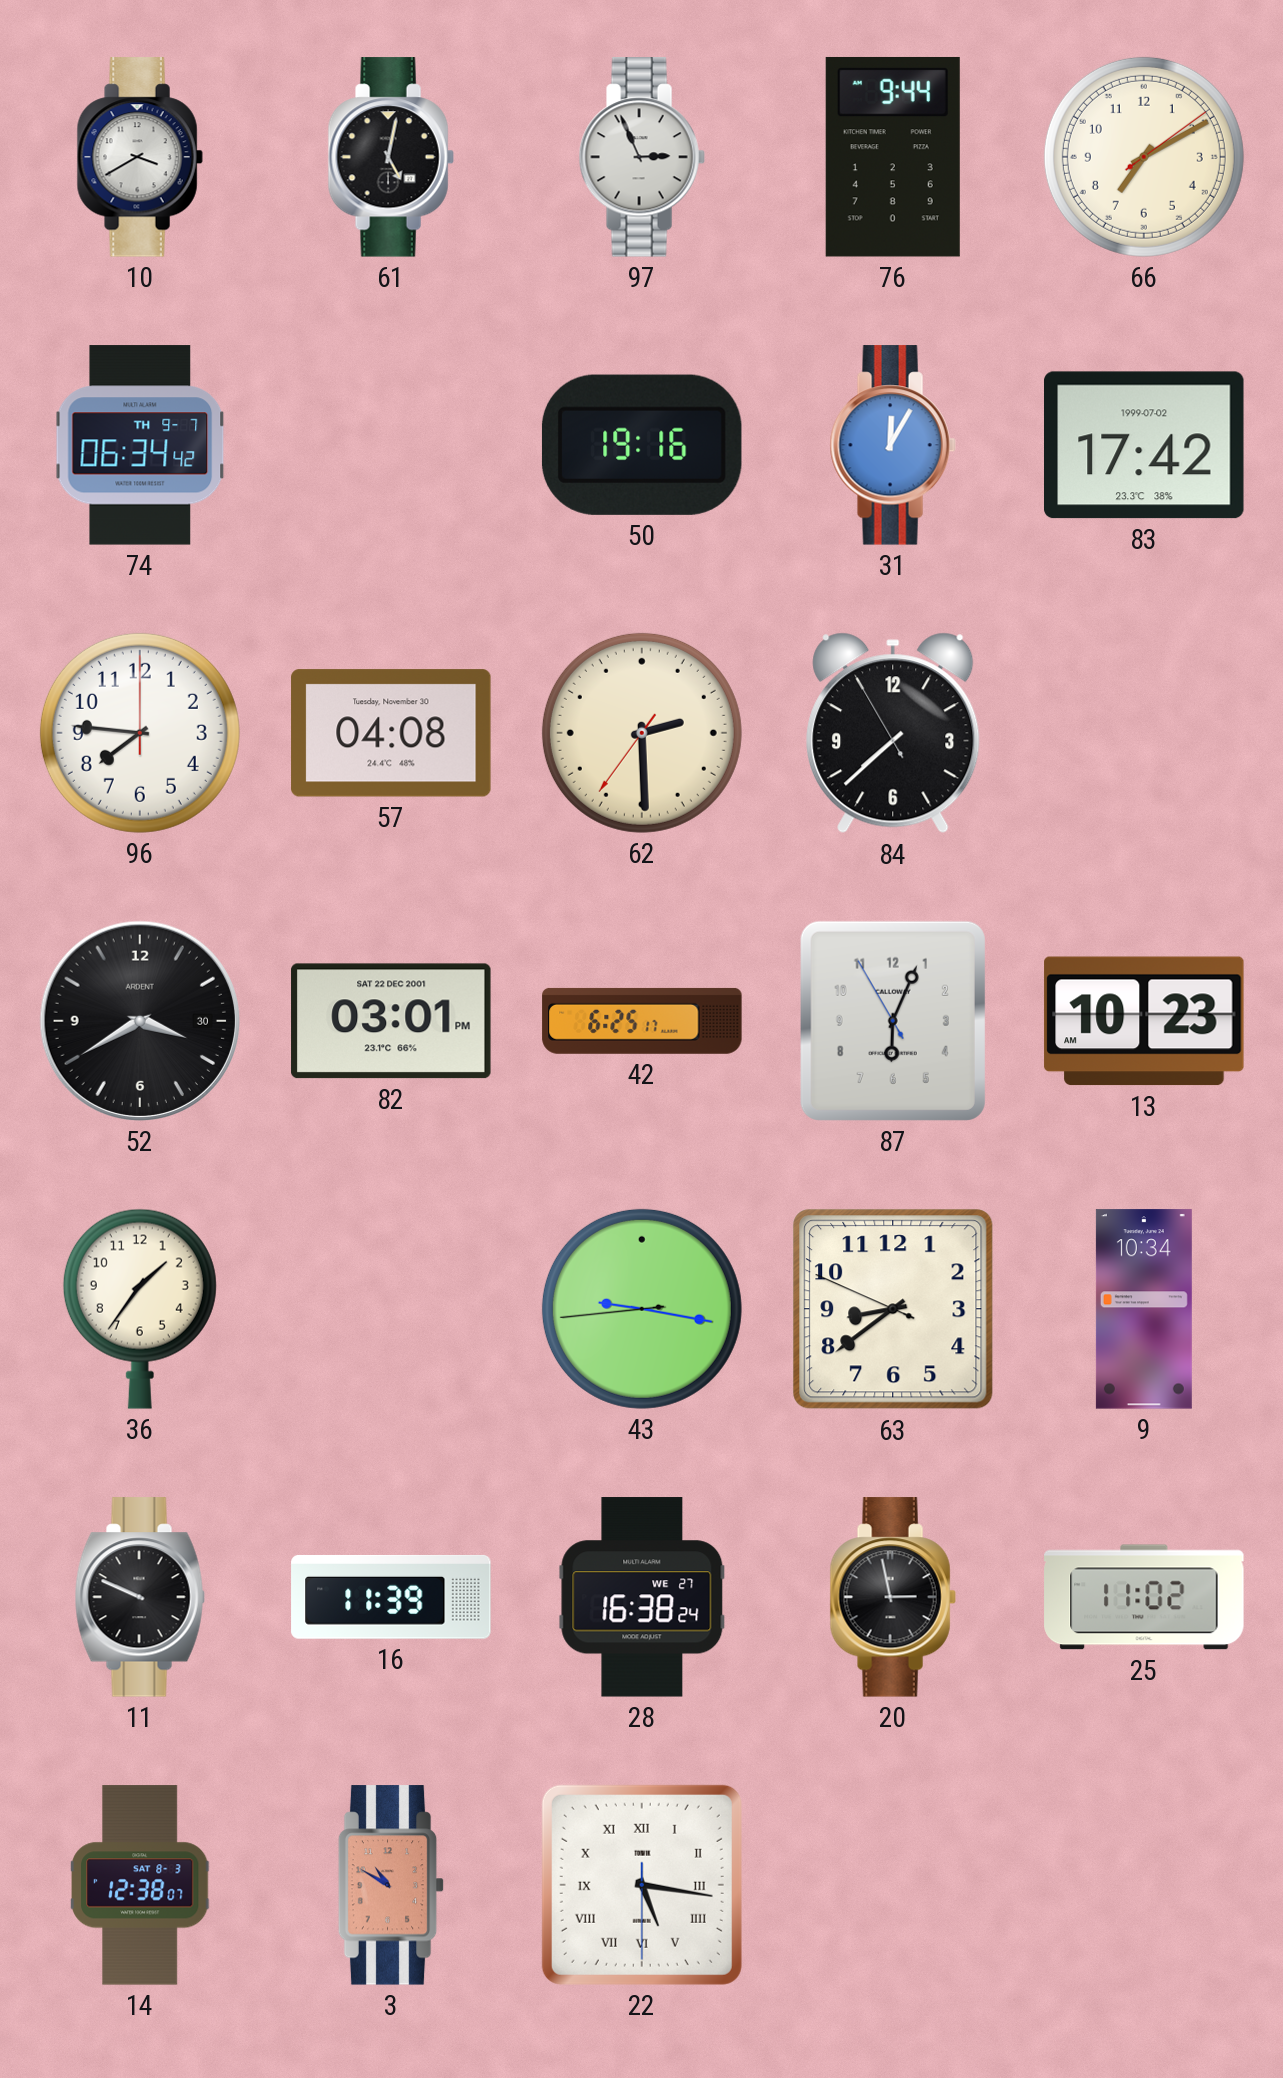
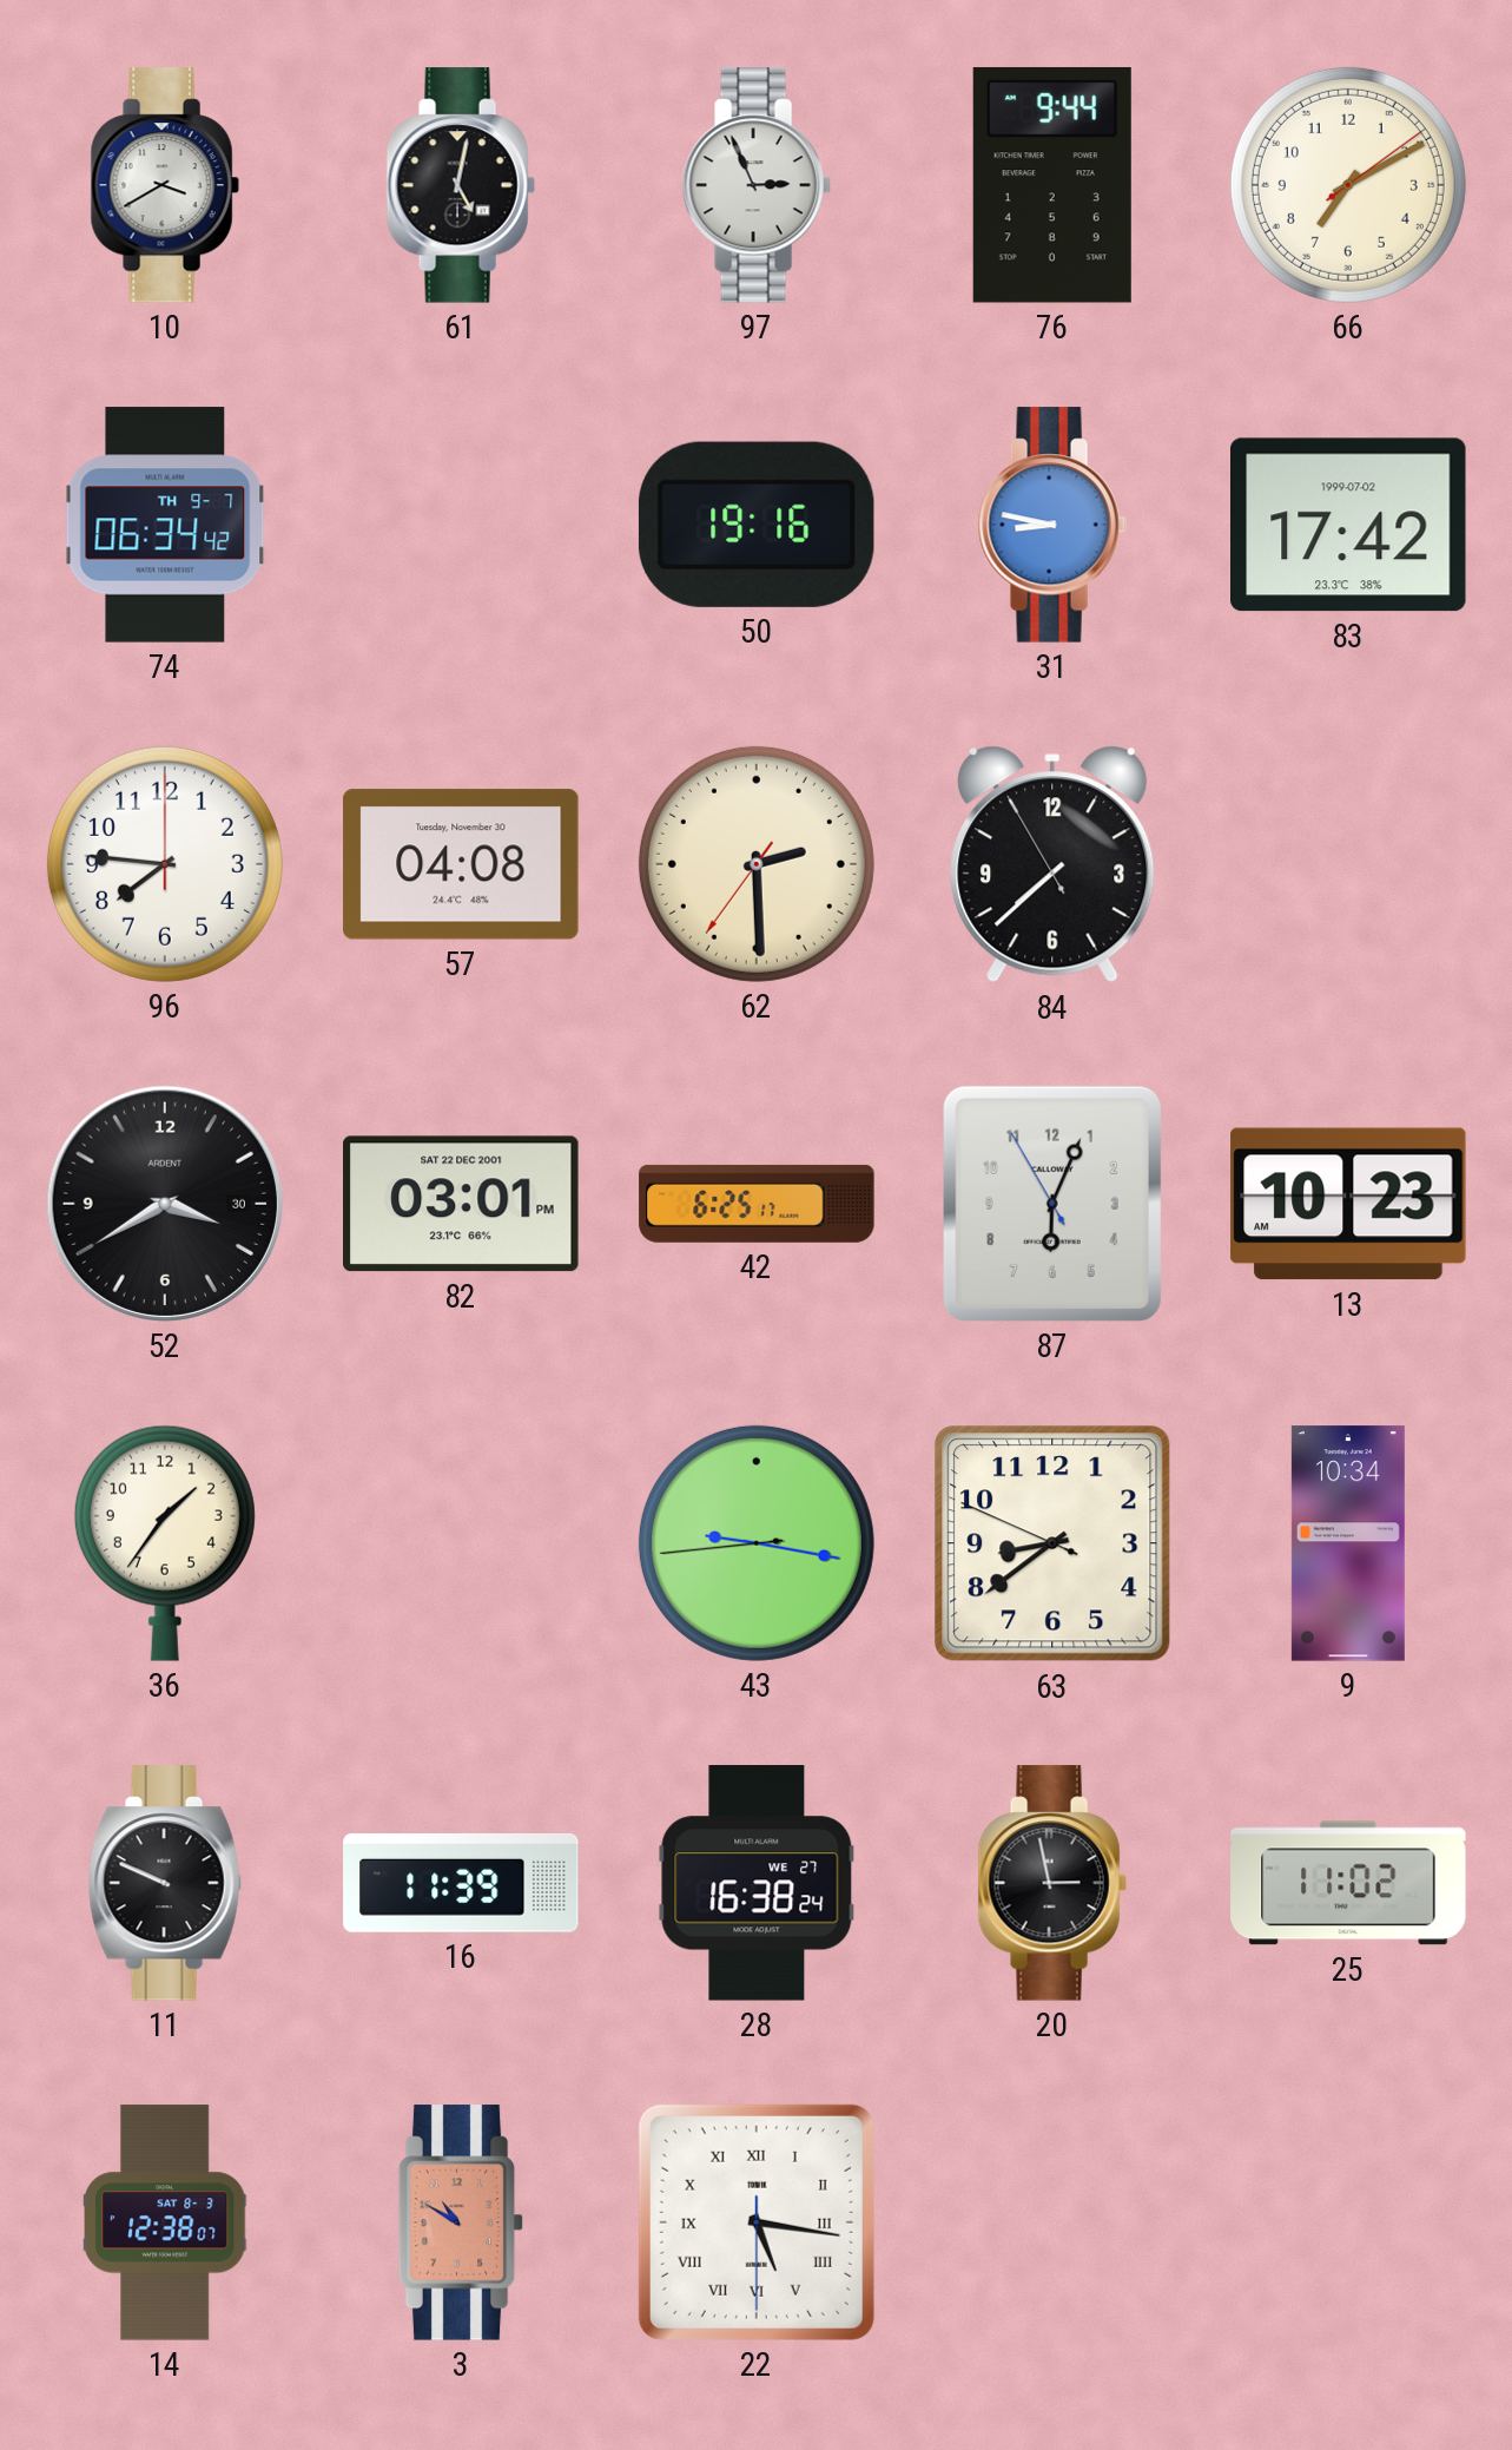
31: 12:05 -> 8:47 (1052, 525)
